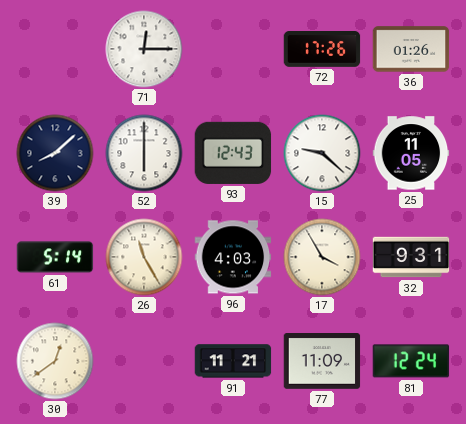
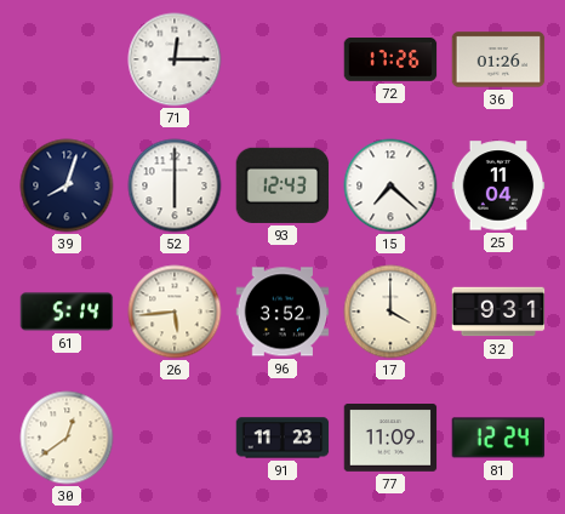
39: 8:08 -> 8:03 (67, 185)
15: 9:22 -> 7:22 (390, 185)
25: 11:05 -> 11:04 (498, 185)
26: 11:25 -> 5:44 (175, 312)
96: 4:03 -> 3:52 (282, 312)
17: 3:55 -> 4:00 (390, 312)
91: 11:21 -> 11:23 (282, 438)
